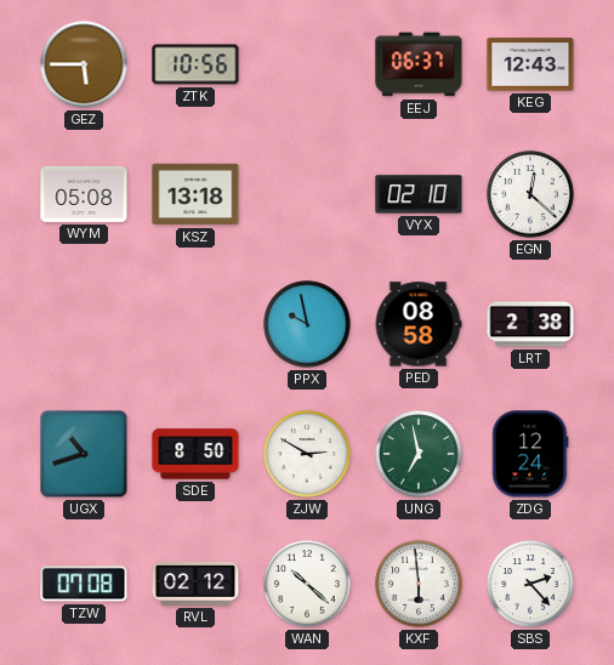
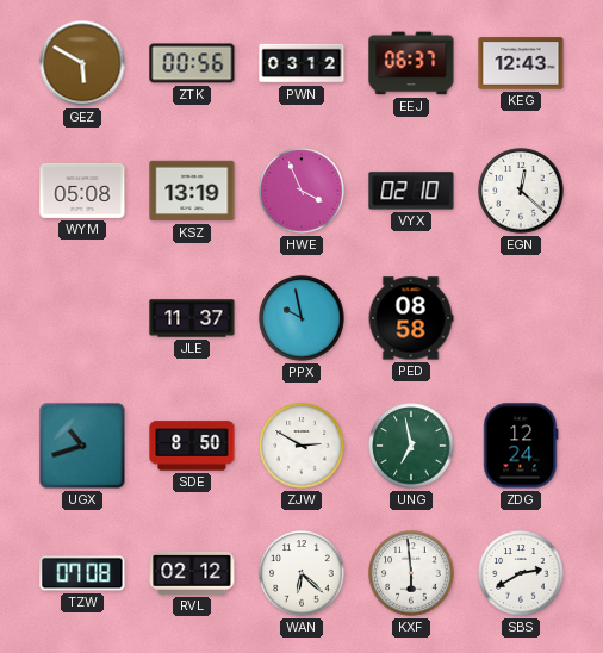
GEZ: 5:45 -> 5:50 (82, 63)
ZTK: 10:56 -> 00:56 (192, 63)
PWN: none -> 03:12 (301, 63)
KSZ: 13:18 -> 13:19 (192, 191)
HWE: none -> 3:56 (301, 191)
JLE: none -> 11:37 (192, 318)
LRT: 2:38 -> none (530, 324)
WAN: 10:22 -> 6:22 (301, 573)
SBS: 2:23 -> 2:40 (521, 573)
